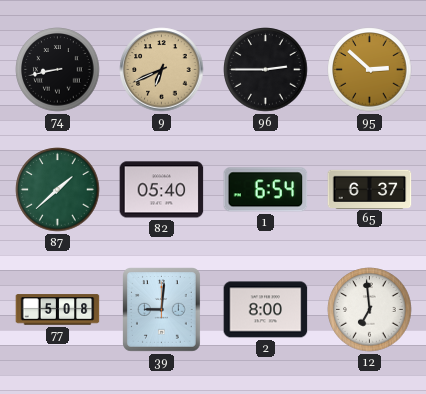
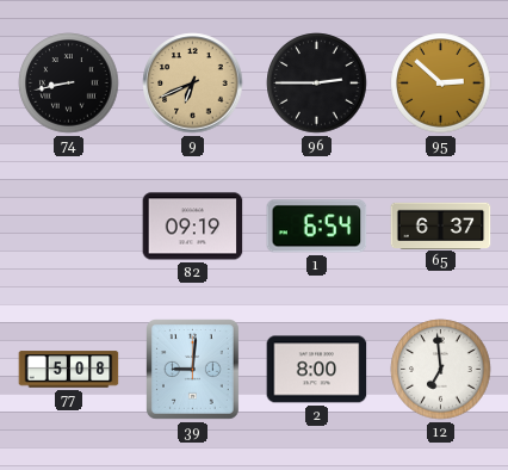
87: 1:38 -> none (58, 190)
82: 05:40 -> 09:19 (193, 227)
